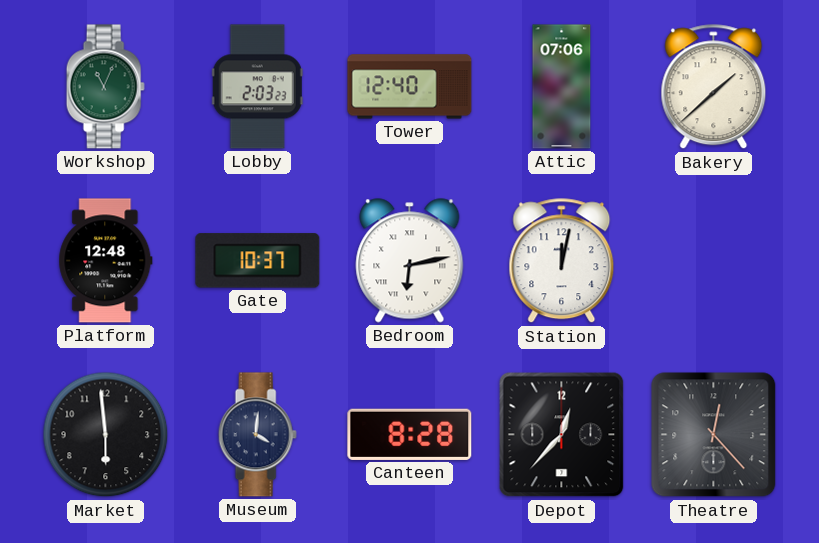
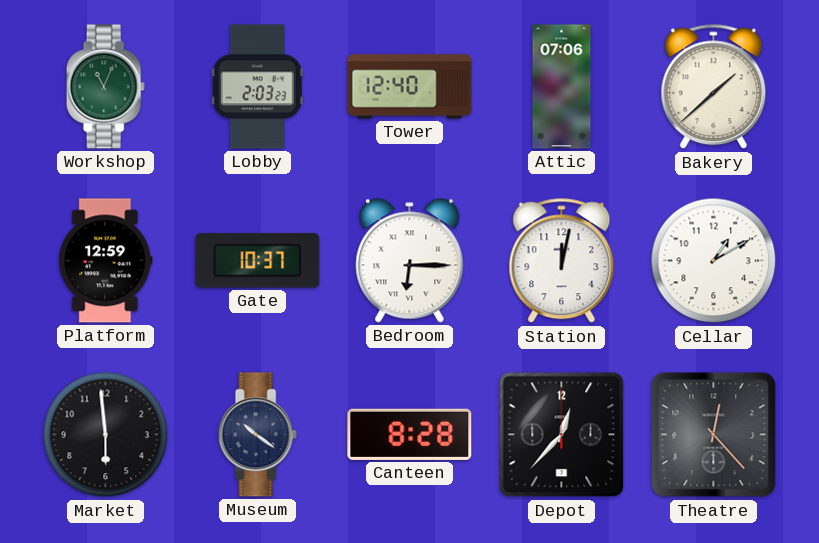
Platform: 12:48 -> 12:59 (106, 261)
Bedroom: 6:13 -> 6:15 (410, 261)
Cellar: none -> 1:10 (714, 261)
Museum: 4:01 -> 10:21 (257, 435)
